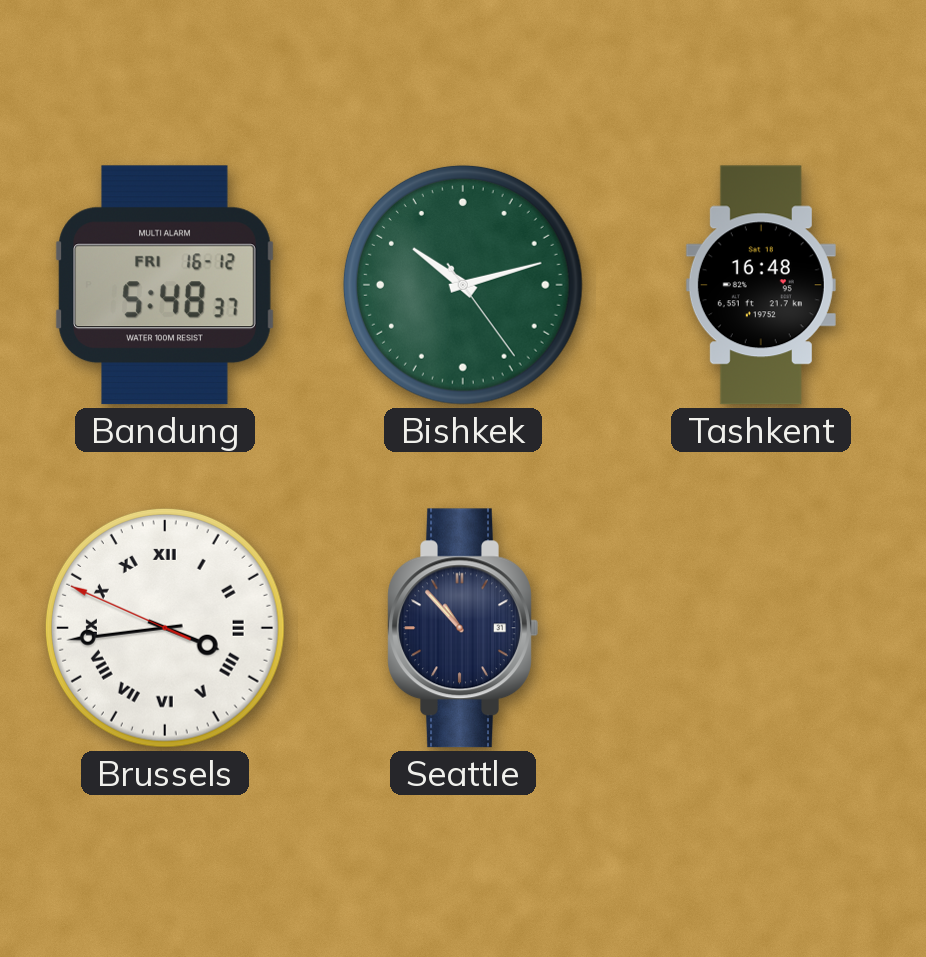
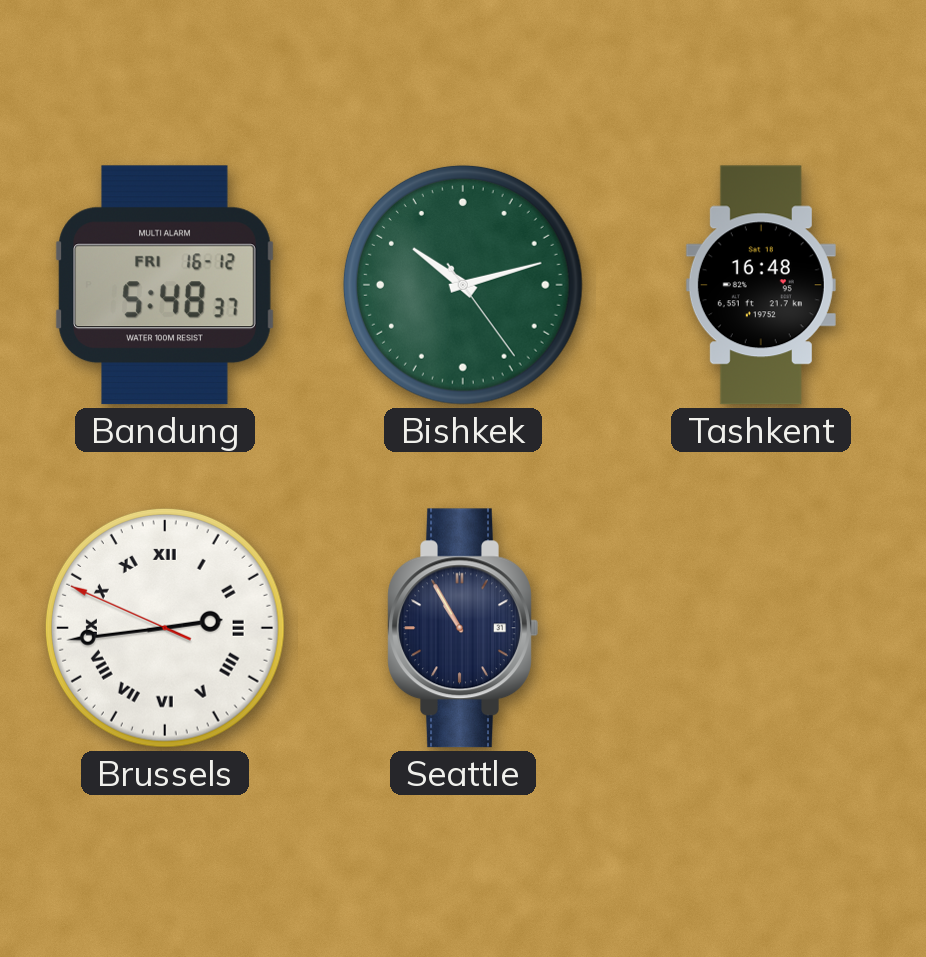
Brussels: 3:43 -> 2:43 (165, 628)
Seattle: 10:53 -> 10:55 (463, 628)
